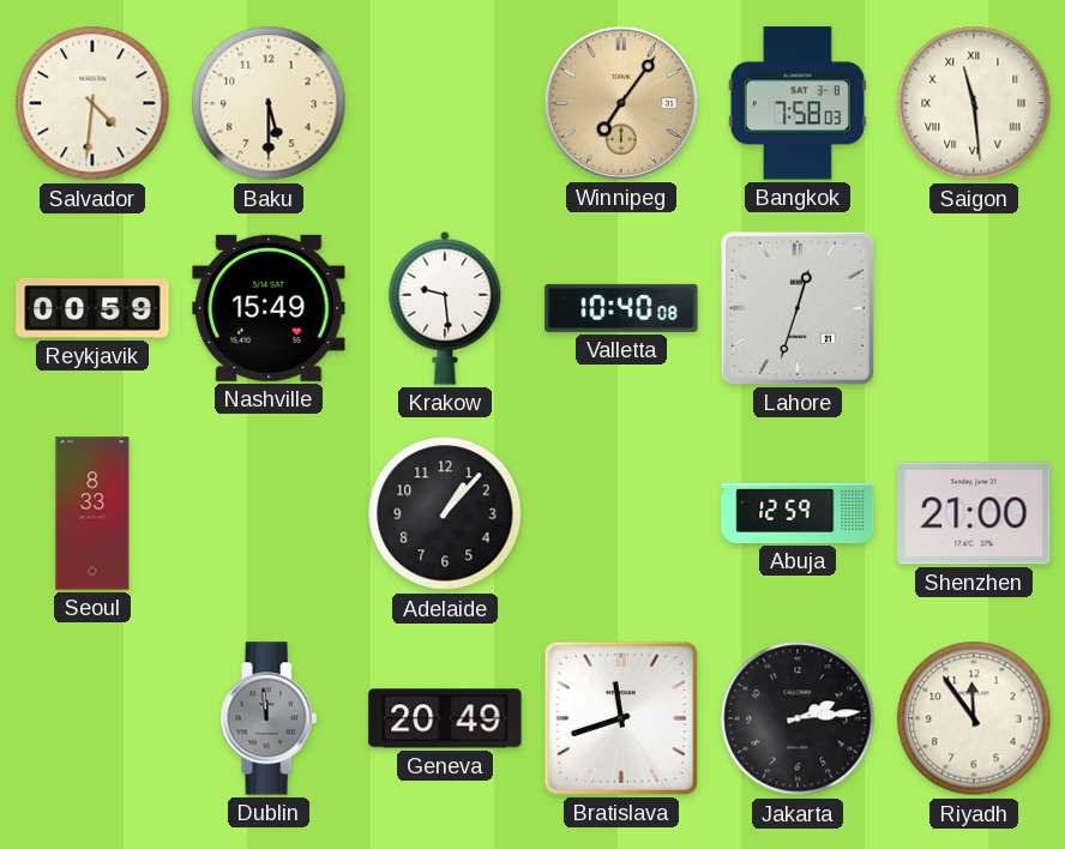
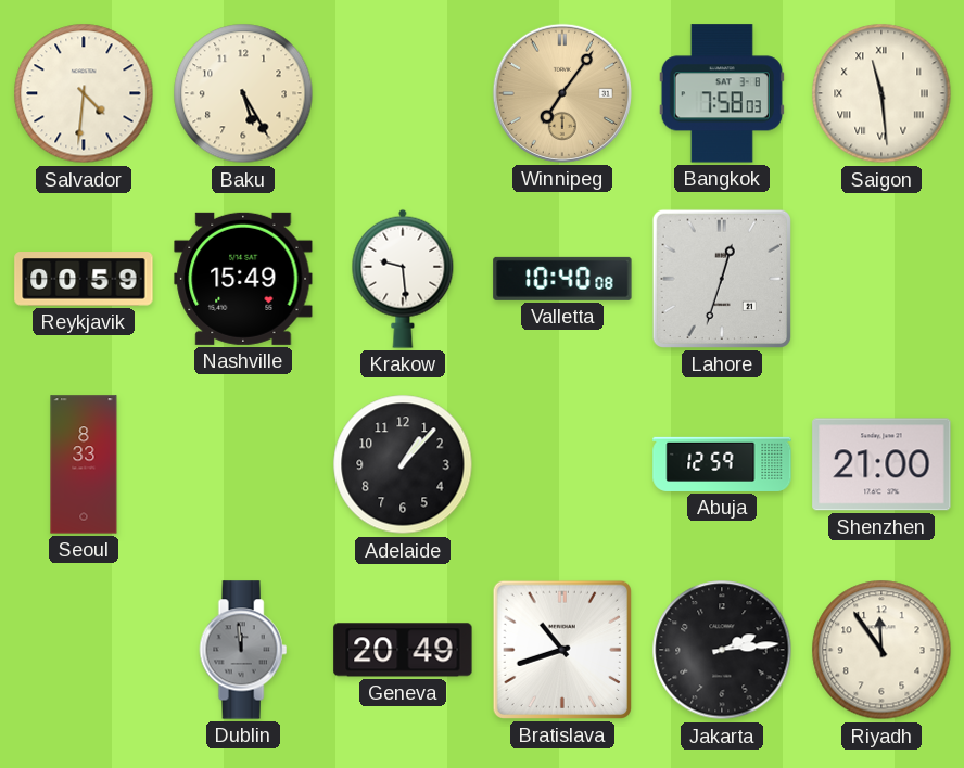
Baku: 5:30 -> 5:25 (243, 93)
Bratislava: 11:42 -> 10:42 (562, 650)
